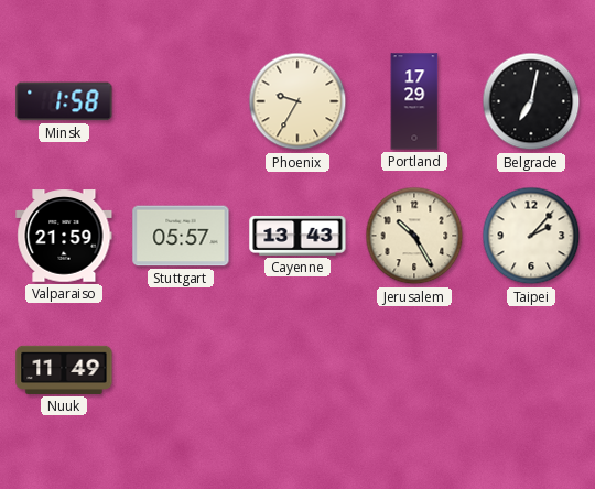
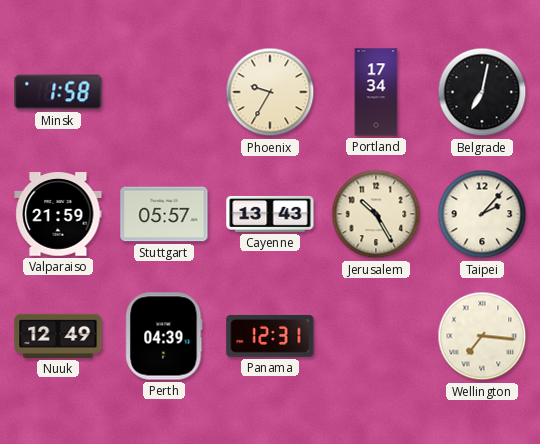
Portland: 17:29 -> 17:34 (376, 92)
Nuuk: 11:49 -> 12:49 (58, 336)
Perth: none -> 04:39 (164, 336)
Panama: none -> 12:31 (270, 336)
Wellington: none -> 7:16 (482, 336)
